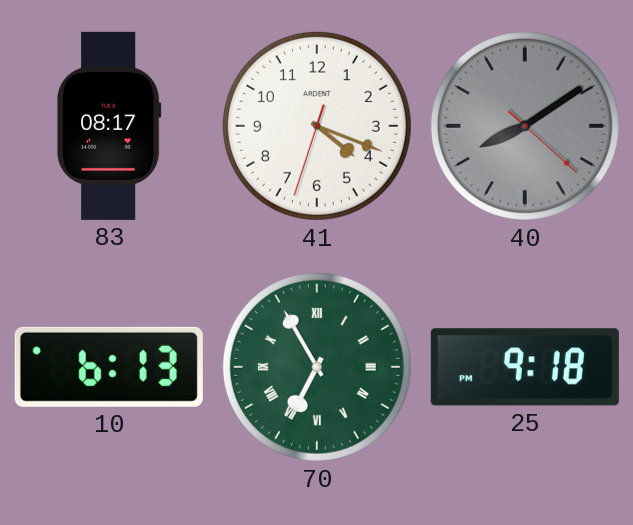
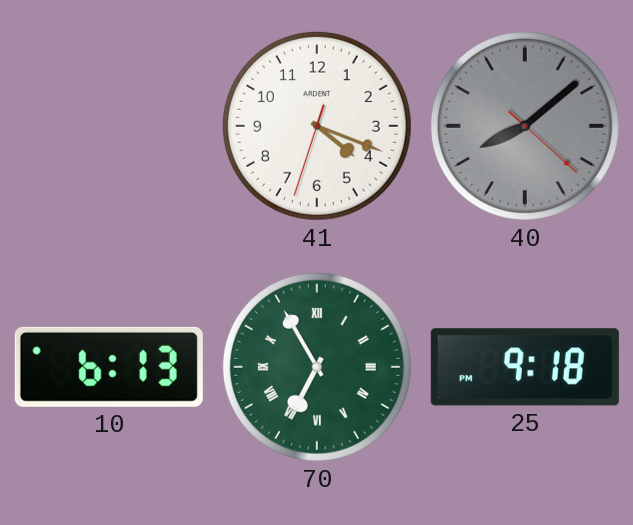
83: 08:17 -> none (109, 126)
40: 8:09 -> 8:08 (525, 126)
